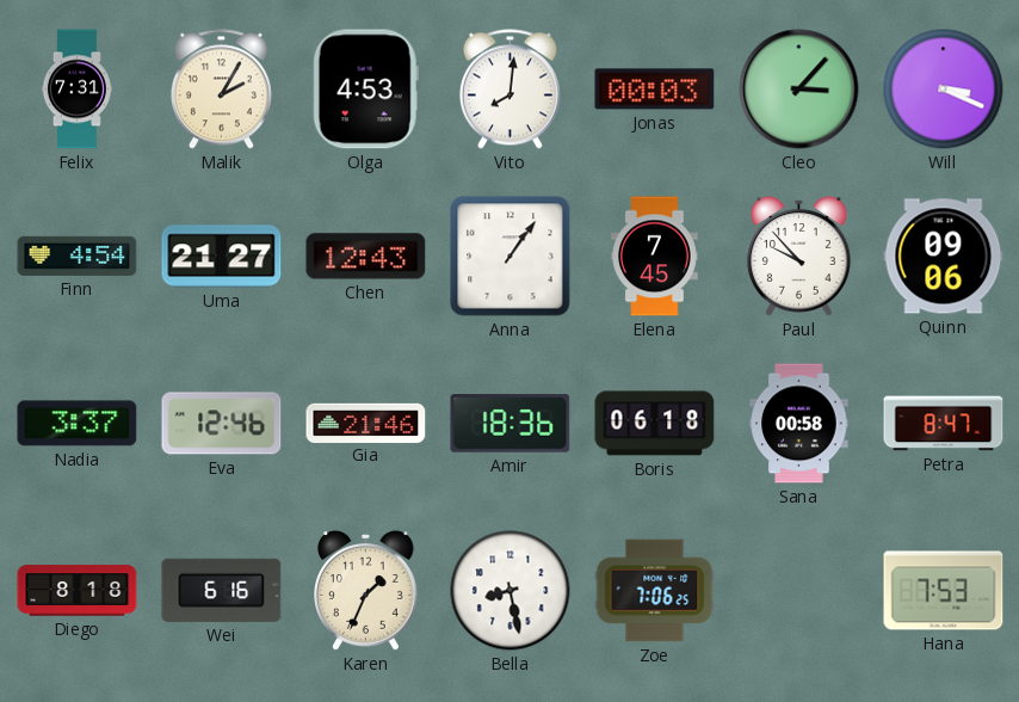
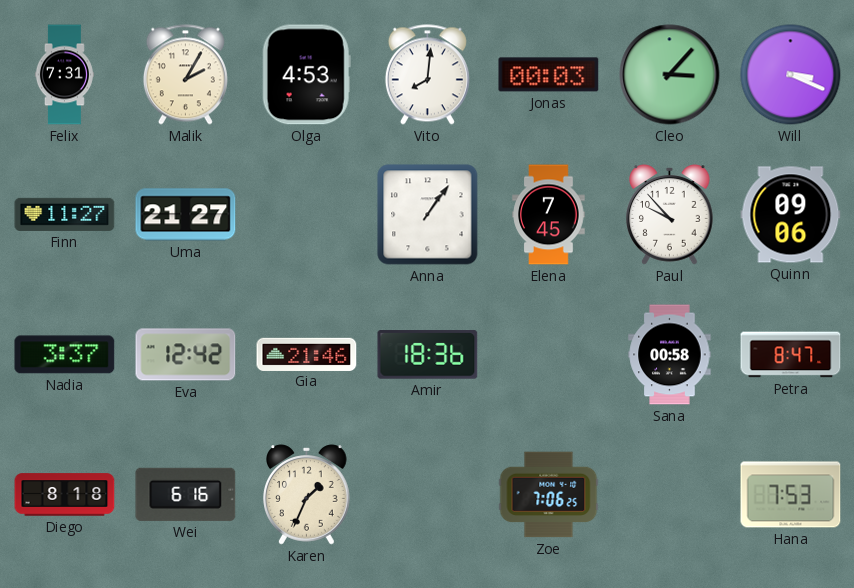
Finn: 4:54 -> 11:27 (65, 214)
Chen: 12:43 -> none (366, 257)
Eva: 12:46 -> 12:42 (186, 355)
Boris: 06:18 -> none (655, 424)
Bella: 8:28 -> none (511, 591)
